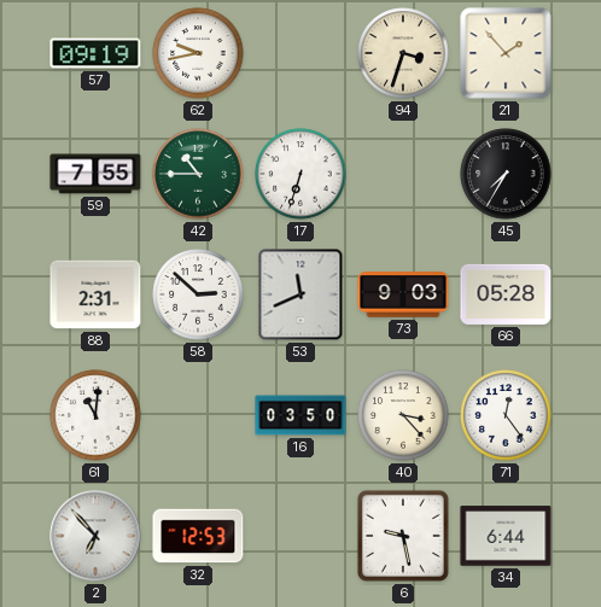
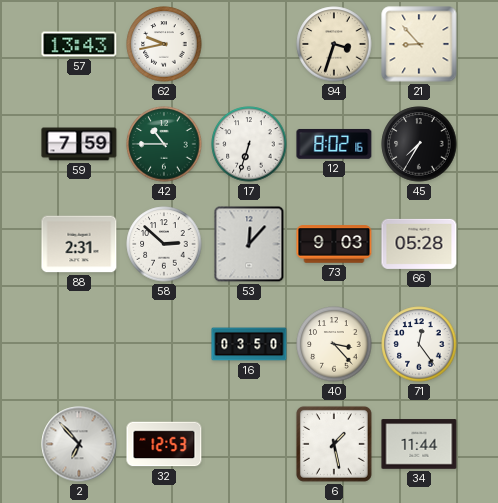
57: 09:19 -> 13:43 (79, 44)
21: 1:53 -> 8:53 (419, 44)
59: 7:55 -> 7:59 (79, 144)
12: none -> 8:02 (334, 144)
53: 11:41 -> 12:07 (249, 244)
61: 11:01 -> none (95, 415)
6: 9:28 -> 1:28 (334, 444)
34: 6:44 -> 11:44 (419, 444)
